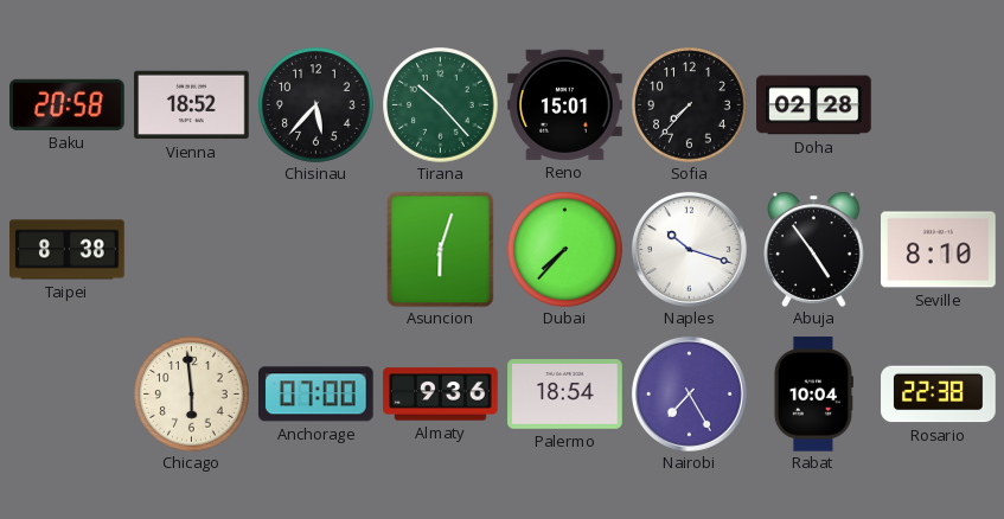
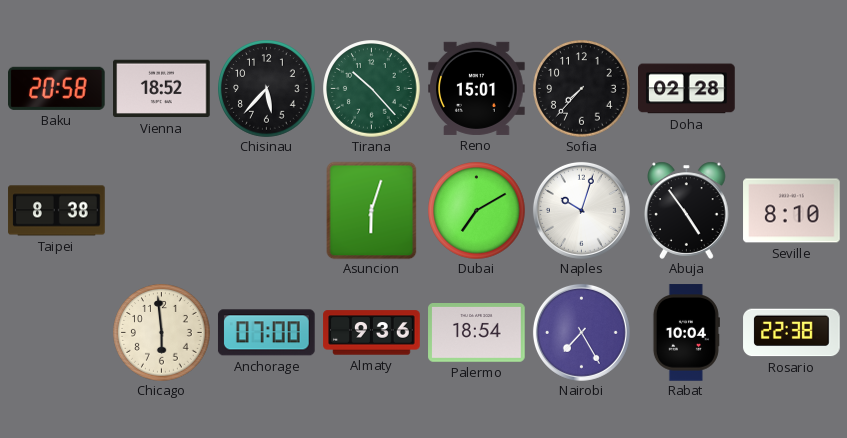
Dubai: 7:37 -> 7:10 (477, 211)
Naples: 10:18 -> 10:03 (581, 210)
